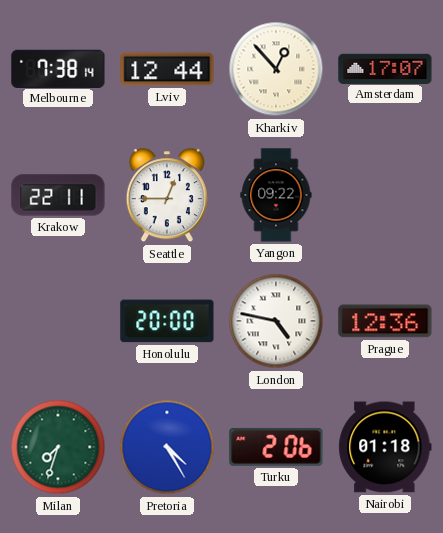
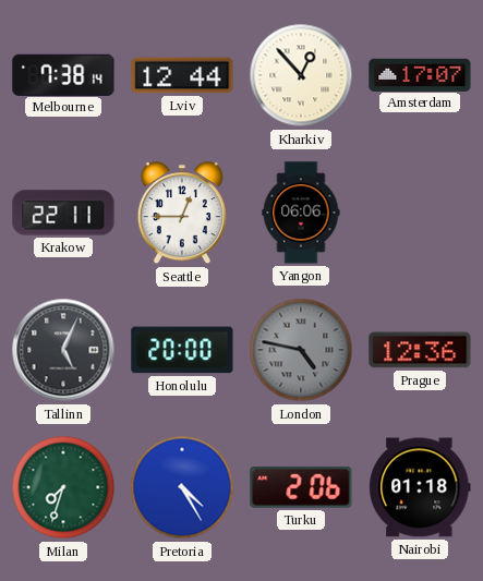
Yangon: 09:22 -> 06:06 (301, 213)
Tallinn: none -> 5:04 (63, 350)
London dial: white -> grey (301, 350)
